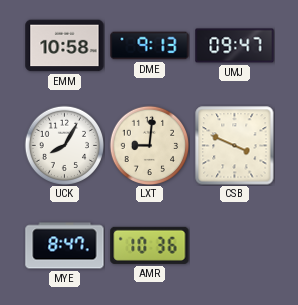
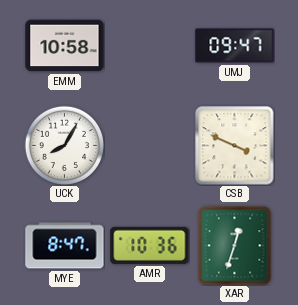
DME: 9:13 -> none (150, 46)
LXT: 9:01 -> none (149, 145)
XAR: none -> 12:33 (235, 246)
